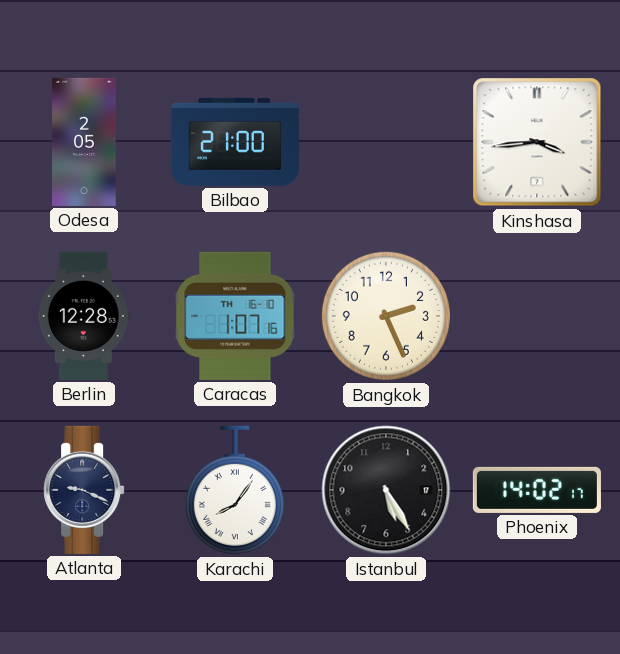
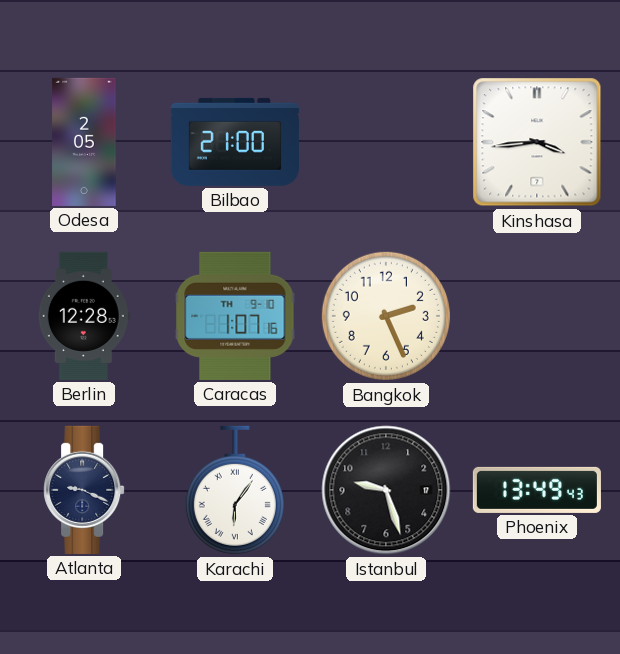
Caracas date: TH 16-10 -> TH 9-10 (235, 316)
Karachi: 8:06 -> 6:06 (235, 490)
Istanbul: 5:25 -> 9:27 (386, 490)
Phoenix: 14:02 -> 13:49 (537, 490)
